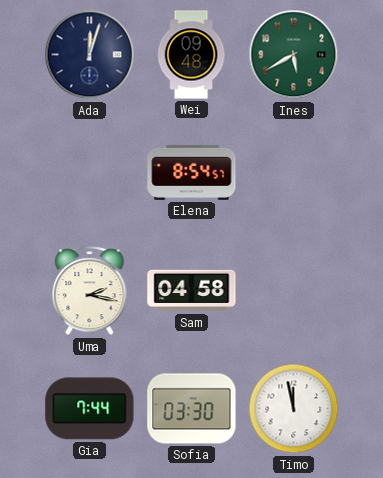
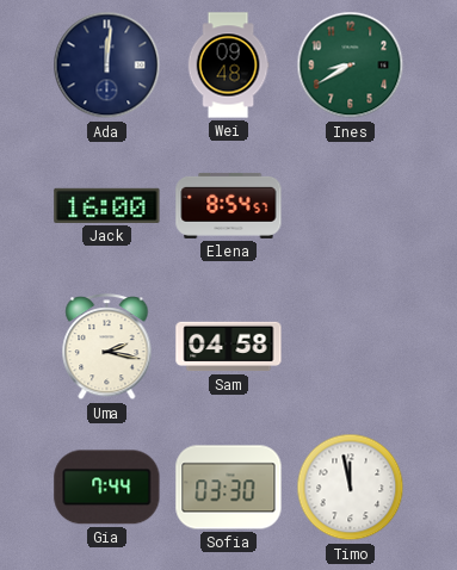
Ada: 12:03 -> 12:01 (107, 66)
Ines: 5:40 -> 8:40 (351, 66)
Jack: none -> 16:00 (107, 205)
